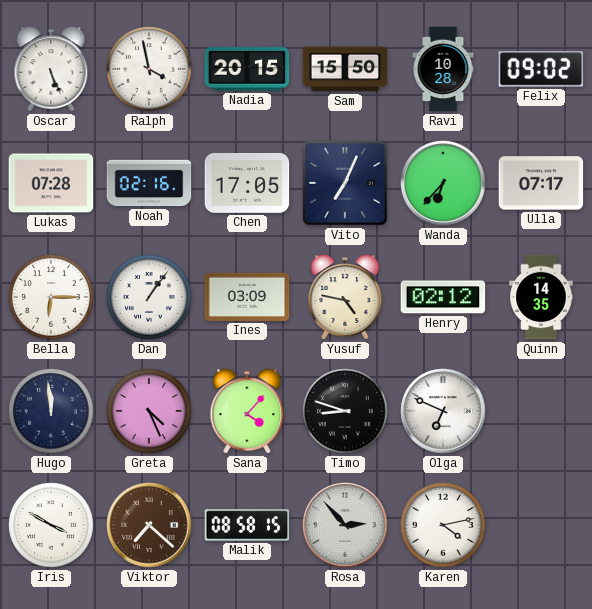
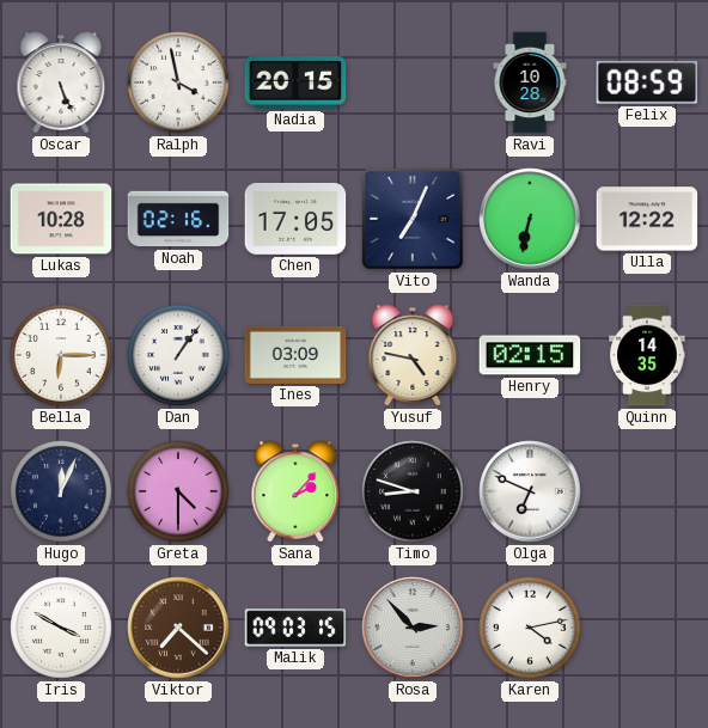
Sam: 15:50 -> none (345, 69)
Felix: 09:02 -> 08:59 (647, 82)
Lukas: 07:28 -> 10:28 (61, 219)
Wanda: 6:37 -> 6:32 (530, 219)
Ulla: 07:17 -> 12:22 (647, 219)
Henry: 02:12 -> 02:15 (530, 355)
Hugo: 11:59 -> 12:04 (61, 491)
Greta: 4:26 -> 4:30 (178, 491)
Sana: 4:07 -> 2:07 (295, 491)
Malik: 08:58 -> 09:03 (295, 628)
